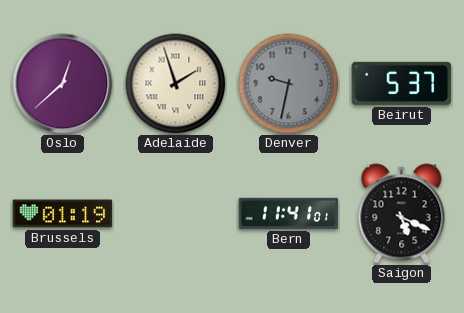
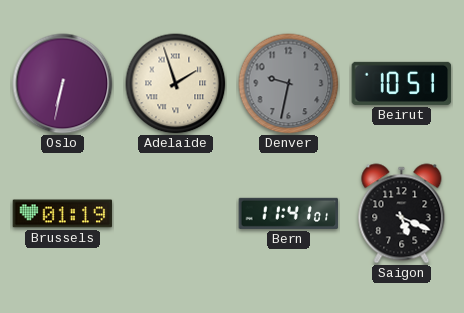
Oslo: 12:38 -> 6:32 (63, 84)
Beirut: 5:37 -> 10:51 (402, 83)
